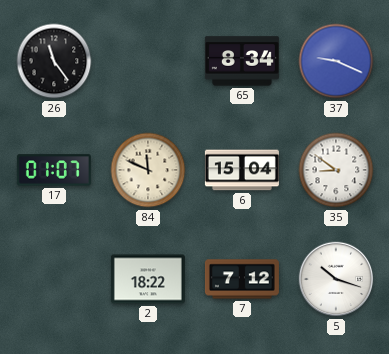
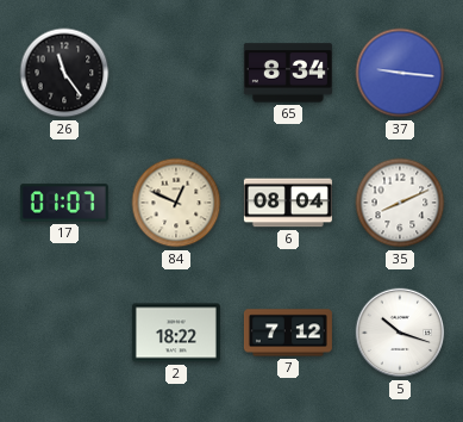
37: 9:19 -> 9:16 (400, 73)
84: 11:49 -> 12:49 (176, 203)
6: 15:04 -> 08:04 (288, 203)
35: 8:51 -> 8:11 (400, 203)
